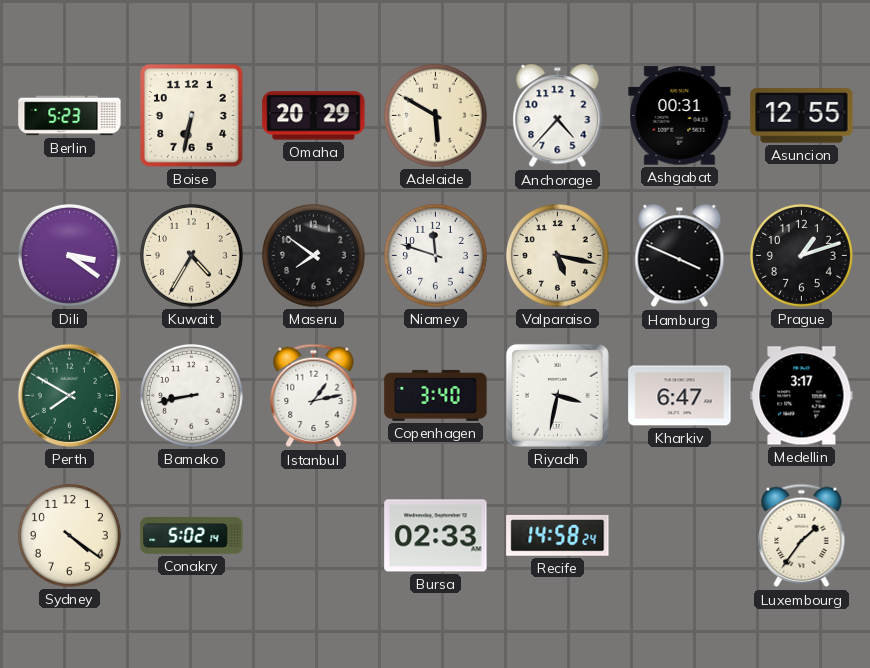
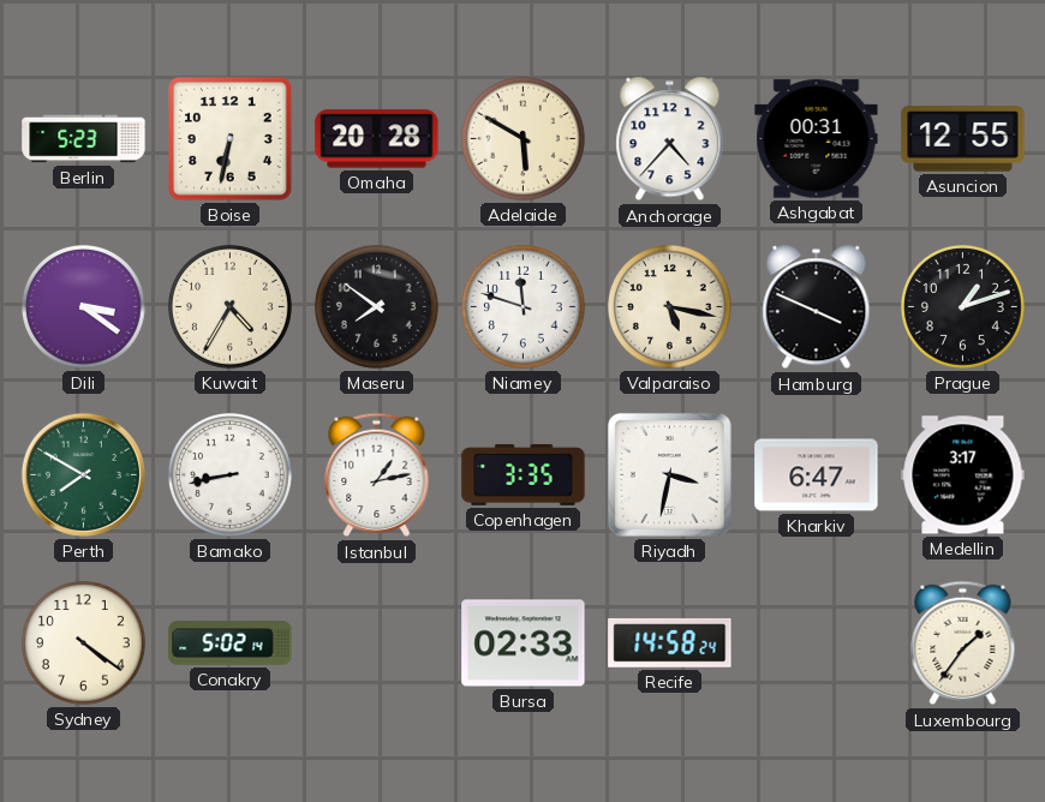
Omaha: 20:29 -> 20:28 (377, 139)
Copenhagen: 3:40 -> 3:35 (524, 474)
